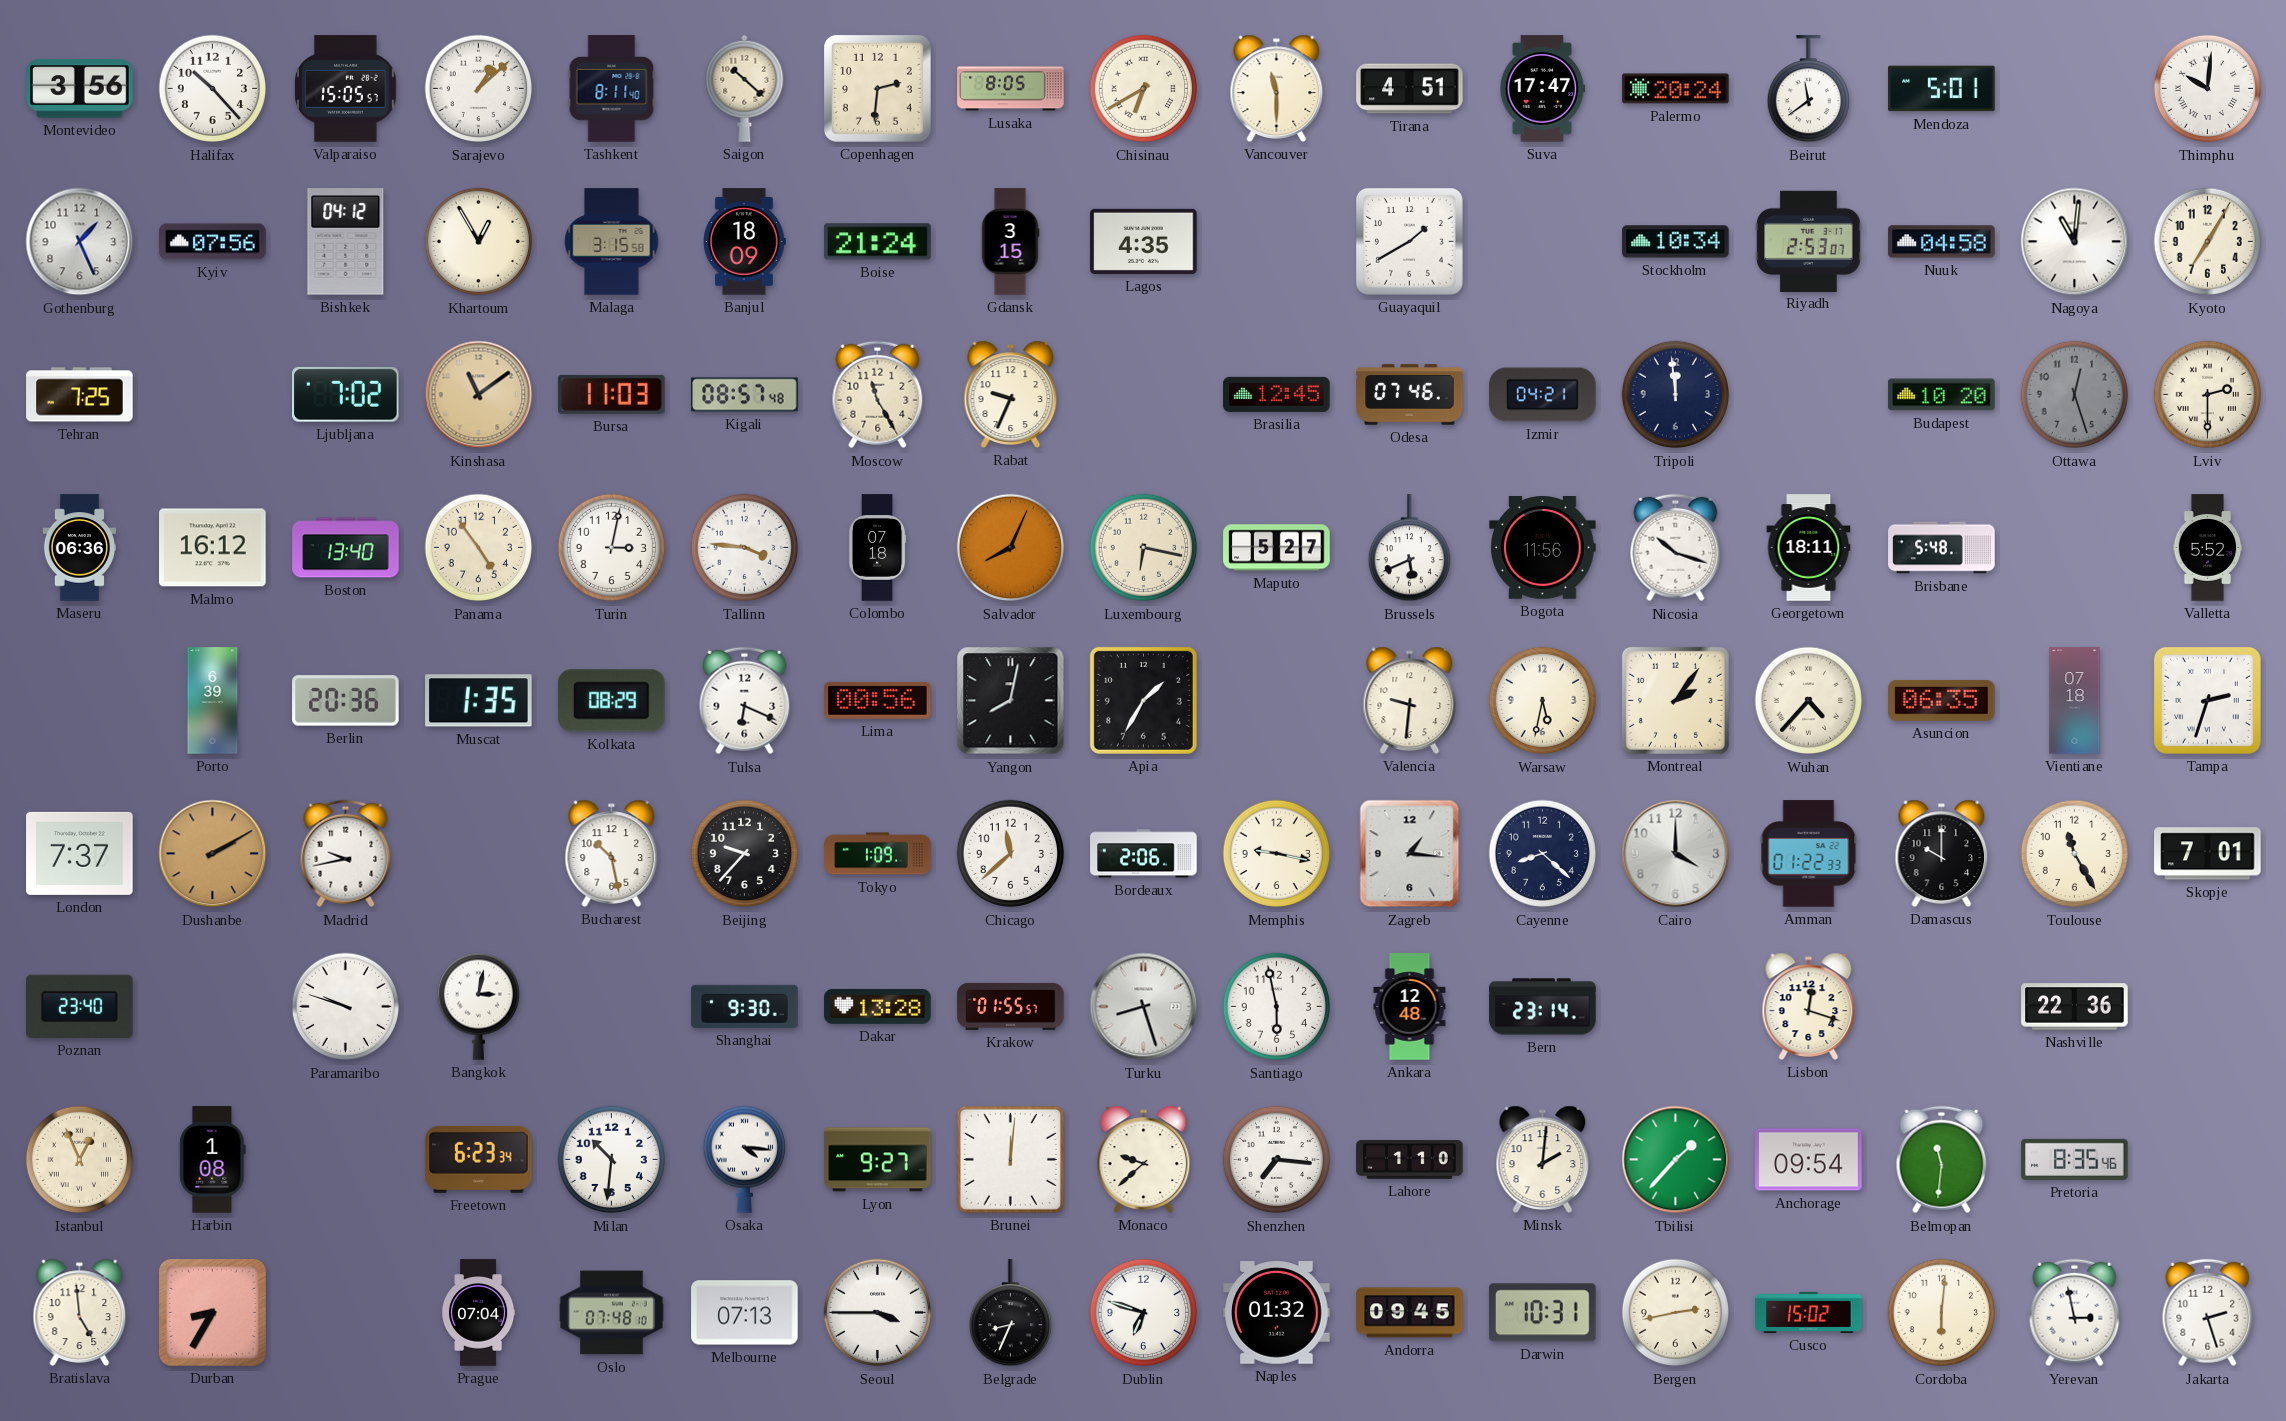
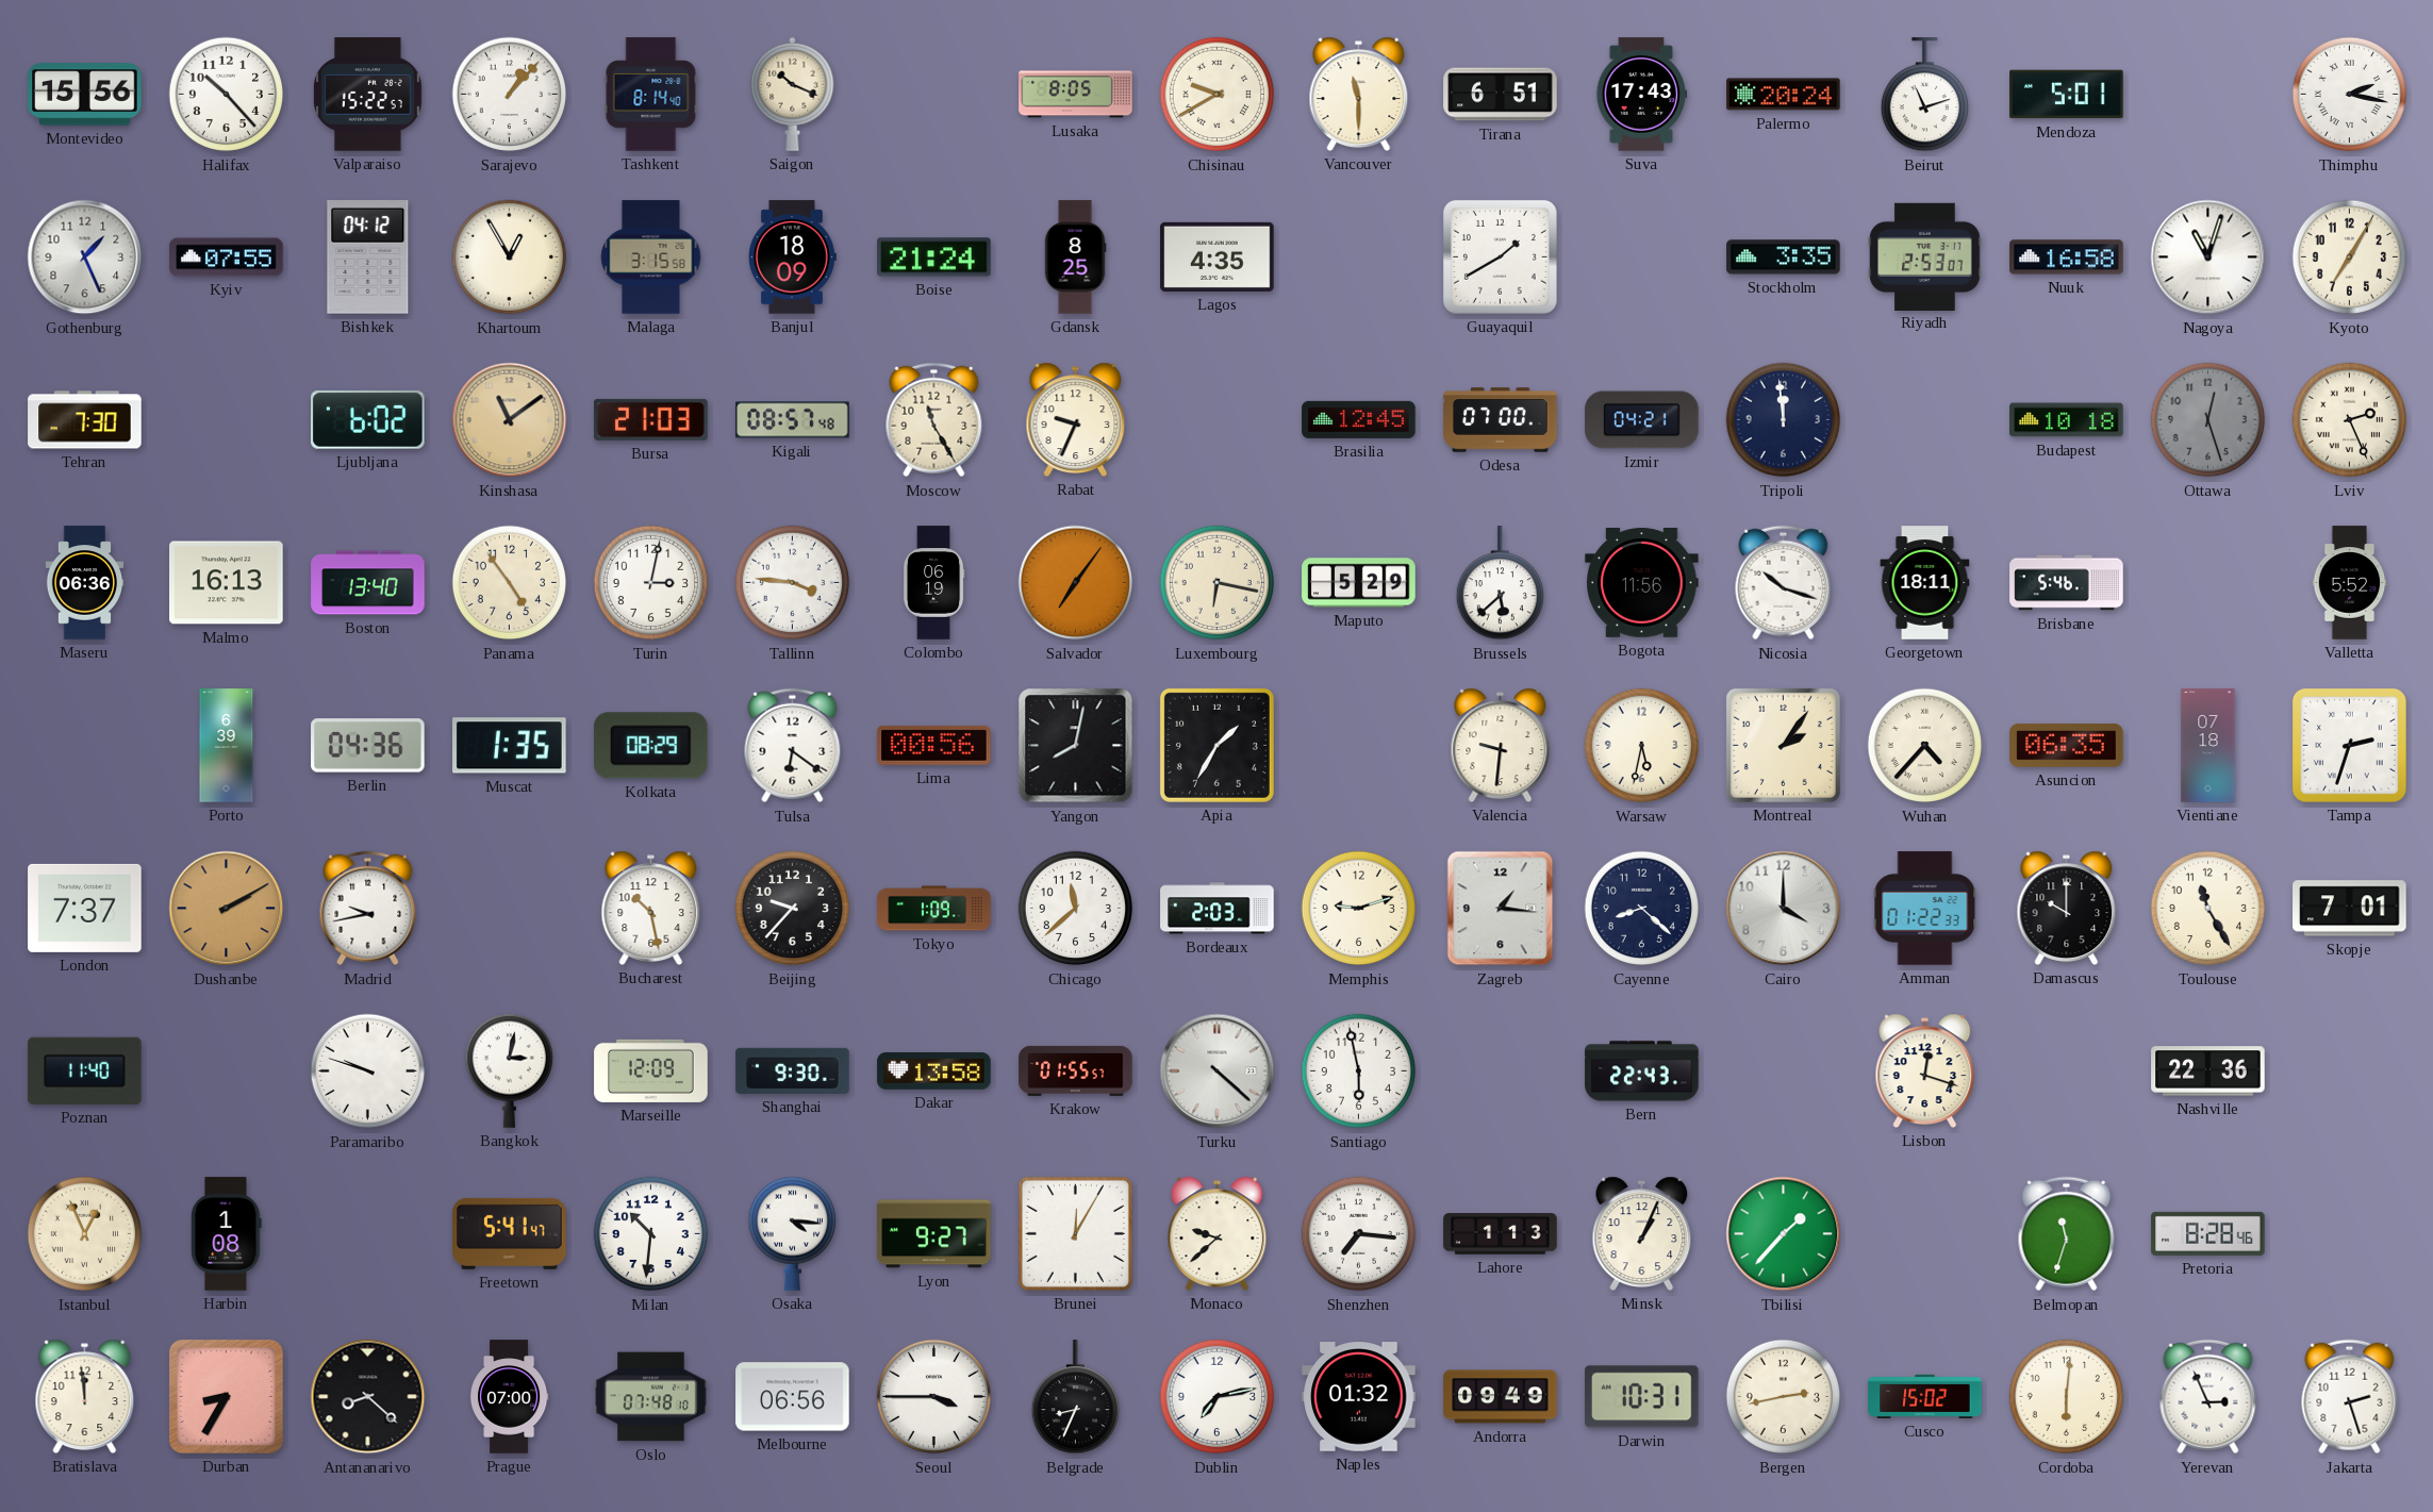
Montevideo: 3:56 -> 15:56 (85, 95)
Valparaiso: 15:05 -> 15:22 (368, 95)
Sarajevo: 1:08 -> 1:07 (510, 95)
Tashkent: 8:11 -> 8:14 (651, 95)
Saigon: 10:22 -> 10:19 (793, 94)
Copenhagen: 2:31 -> none (877, 88)
Chisinau: 6:40 -> 9:40 (1218, 95)
Tirana: 4:51 -> 6:51 (1501, 95)
Suva: 17:47 -> 17:43 (1642, 95)
Beirut: 11:39 -> 11:12 (1924, 95)
Thimphu: 10:01 -> 2:17 (2350, 95)
Kyiv: 07:56 -> 07:55 (227, 257)
Gdansk: 3:15 -> 8:25 (1075, 257)
Stockholm: 10:34 -> 3:35 (1784, 257)
Nuuk: 04:58 -> 16:58 (2067, 257)
Nagoya: 11:01 -> 11:03 (2208, 257)
Tehran: 7:25 -> 7:30 (85, 420)
Ljubljana: 7:02 -> 6:02 (368, 419)
Bursa: 11:03 -> 21:03 (651, 419)
Odesa: 07:46 -> 07:00 (1501, 420)
Budapest: 10:20 -> 10:18 (2067, 420)
Lviv: 2:30 -> 2:26 (2350, 420)
Malmo: 16:12 -> 16:13 (227, 583)
Colombo: 07:18 -> 06:19 (933, 583)
Salvador: 8:04 -> 7:06 (1076, 583)
Maputo: 5:27 -> 5:29 (1359, 583)
Brussels: 5:41 -> 5:38 (1500, 583)
Brisbane: 5:48 -> 5:46 (2067, 583)
Berlin: 20:36 -> 04:36 (368, 746)
Tulsa: 6:19 -> 6:21 (793, 746)
Bordeaux: 2:06 -> 2:03 (1218, 909)
Memphis: 9:17 -> 9:12 (1359, 909)
Poznan: 23:40 -> 11:40 (85, 1070)
Marseille: none -> 12:09 (651, 1070)
Dakar: 13:28 -> 13:58 (934, 1070)
Turku: 8:27 -> 4:22 (1218, 1071)
Ankara: 12:48 -> none (1410, 1007)
Bern: 23:14 -> 22:43 (1642, 1071)
Freetown: 6:23 -> 5:41 (510, 1233)
Brunei: 12:01 -> 12:05 (1075, 1233)
Lahore: 1:10 -> 1:13 (1501, 1234)
Minsk: 2:01 -> 1:04 (1642, 1233)
Anchorage: 09:54 -> none (1809, 1160)
Belmopan: 11:31 -> 11:33 (2067, 1234)
Pretoria: 8:35 -> 8:28 (2208, 1233)
Bratislava: 4:59 -> 11:59 (85, 1396)
Antananarivo: none -> 8:22 (368, 1397)
Prague: 07:04 -> 07:00 (509, 1397)
Melbourne: 07:13 -> 06:56 (793, 1397)
Dublin: 6:48 -> 7:13 (1218, 1397)
Andorra: 09:45 -> 09:49 (1501, 1397)
Yerevan: 2:58 -> 2:56 (2208, 1397)
